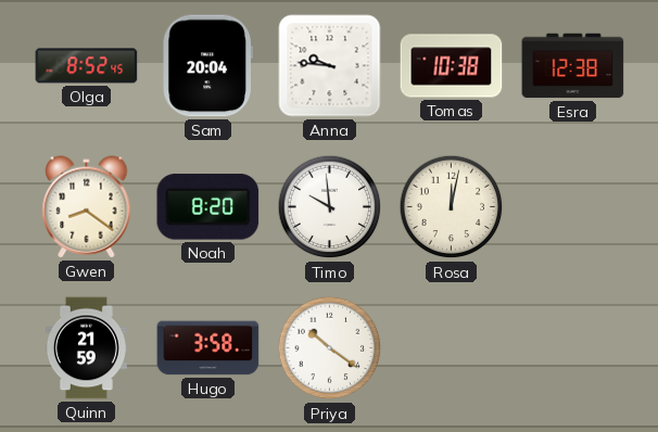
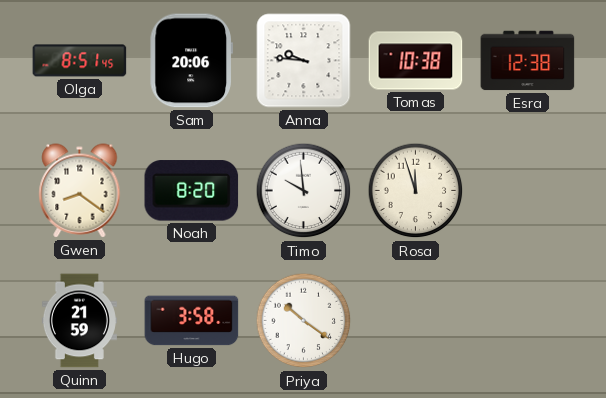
Olga: 8:52 -> 8:51 (80, 61)
Sam: 20:04 -> 20:06 (191, 61)
Rosa: 12:02 -> 11:57 (416, 191)
